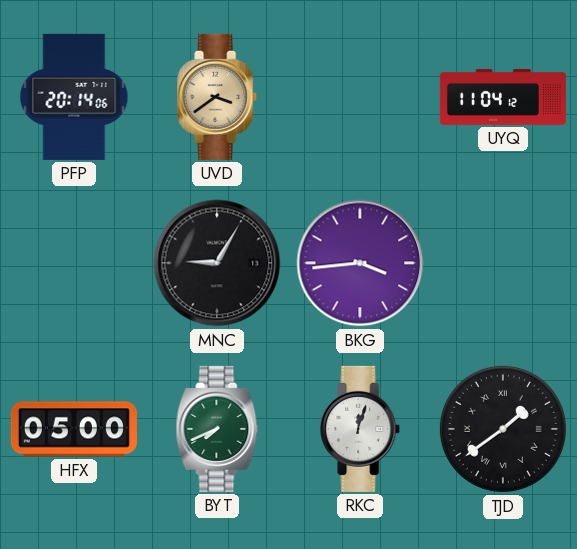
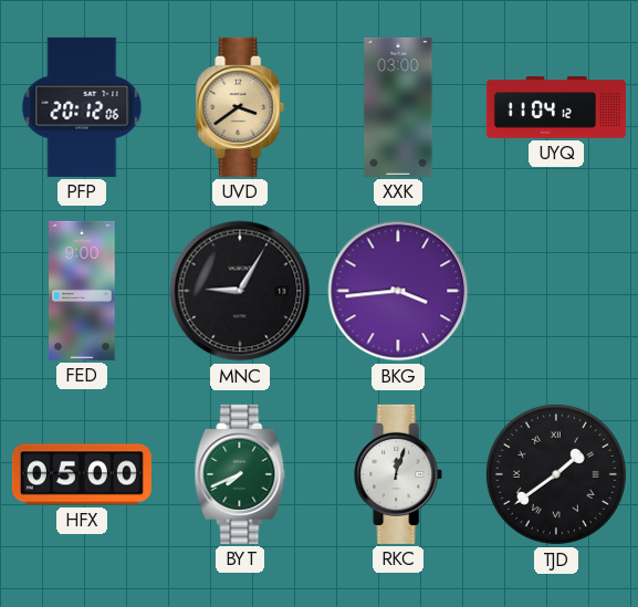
PFP: 20:14 -> 20:12 (82, 107)
XXK: none -> 03:00 (398, 107)
FED: none -> 9:00 (82, 291)
